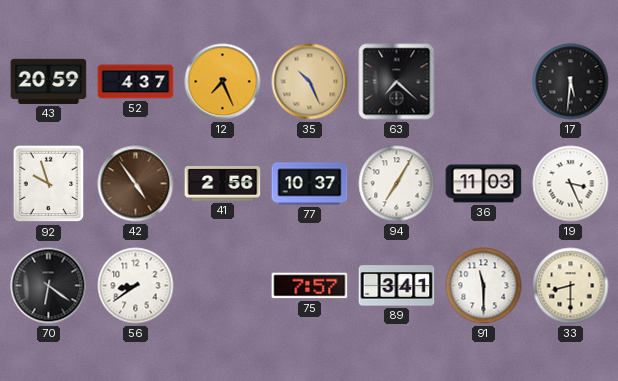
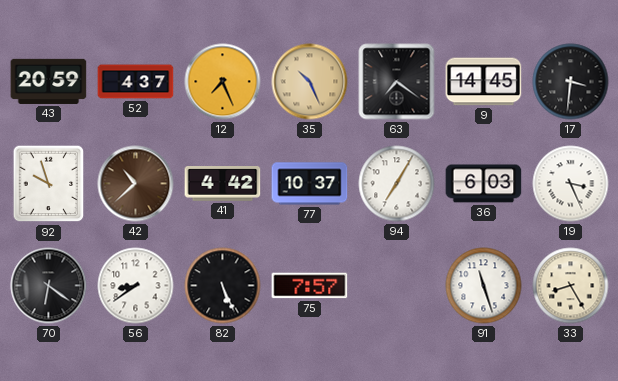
63: 7:22 -> 7:21 (397, 82)
9: none -> 14:45 (484, 82)
17: 5:31 -> 3:31 (571, 82)
42: 4:54 -> 10:38 (136, 184)
41: 2:56 -> 4:42 (223, 184)
36: 11:03 -> 6:03 (484, 184)
82: none -> 5:26 (223, 286)
89: 3:41 -> none (397, 286)
91: 11:30 -> 11:27 (484, 286)
33: 8:30 -> 8:25 (571, 286)
